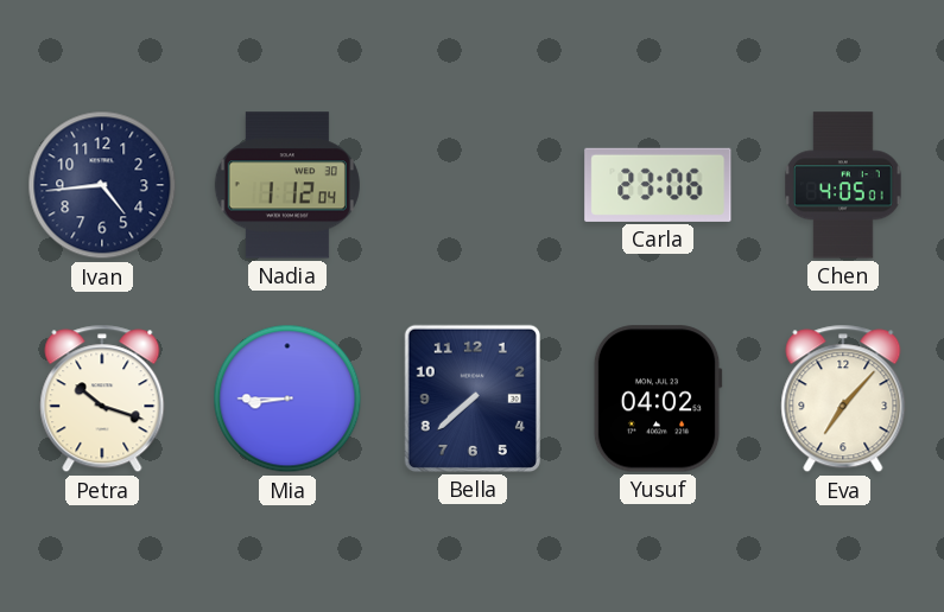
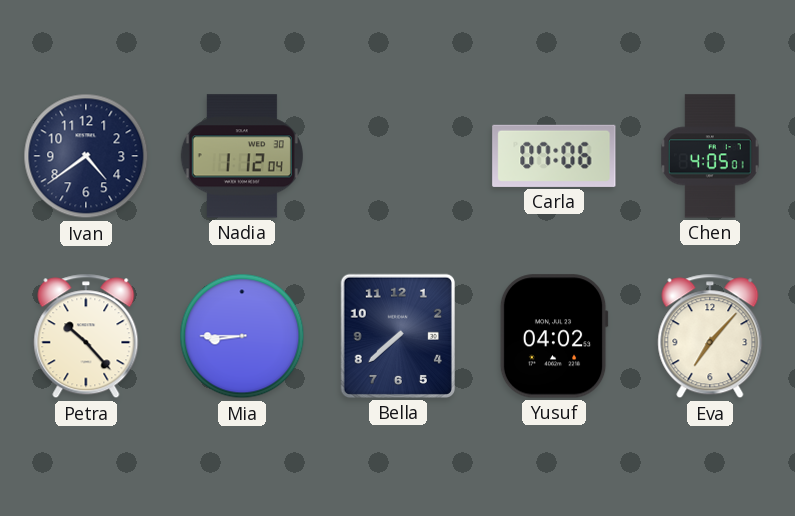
Ivan: 4:44 -> 4:39 (86, 156)
Carla: 23:06 -> 07:06 (554, 156)
Petra: 10:18 -> 10:23 (86, 336)
